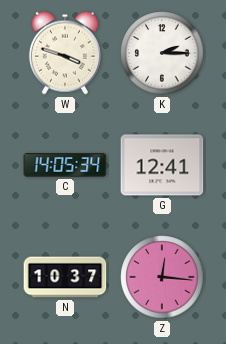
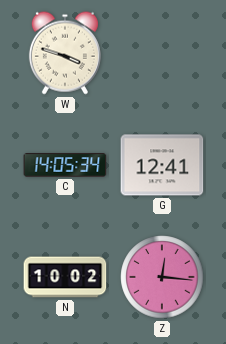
K: 2:15 -> none (162, 53)
N: 10:37 -> 10:02 (65, 277)
